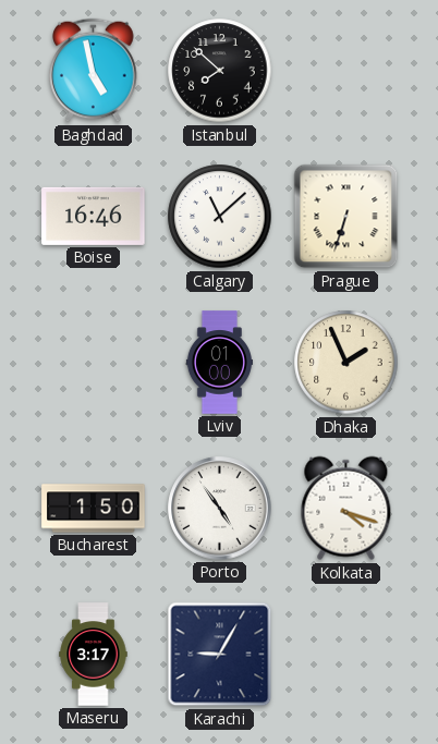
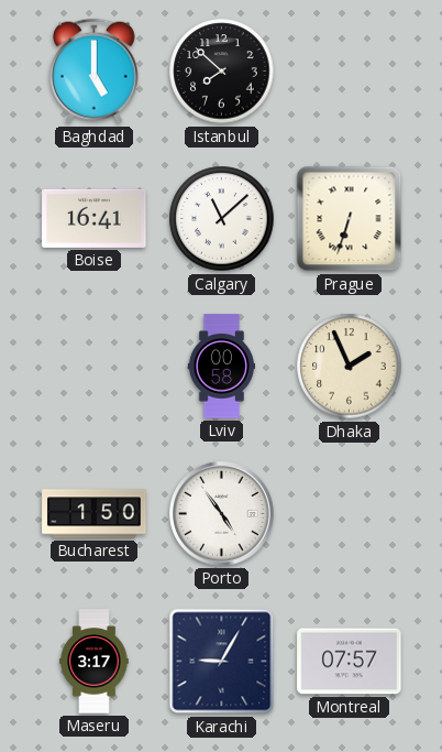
Baghdad: 4:58 -> 5:00 (95, 72)
Boise: 16:46 -> 16:41 (95, 218)
Lviv: 01:00 -> 00:58 (221, 367)
Kolkata: 4:18 -> none (346, 509)
Montreal: none -> 07:57 (350, 662)
